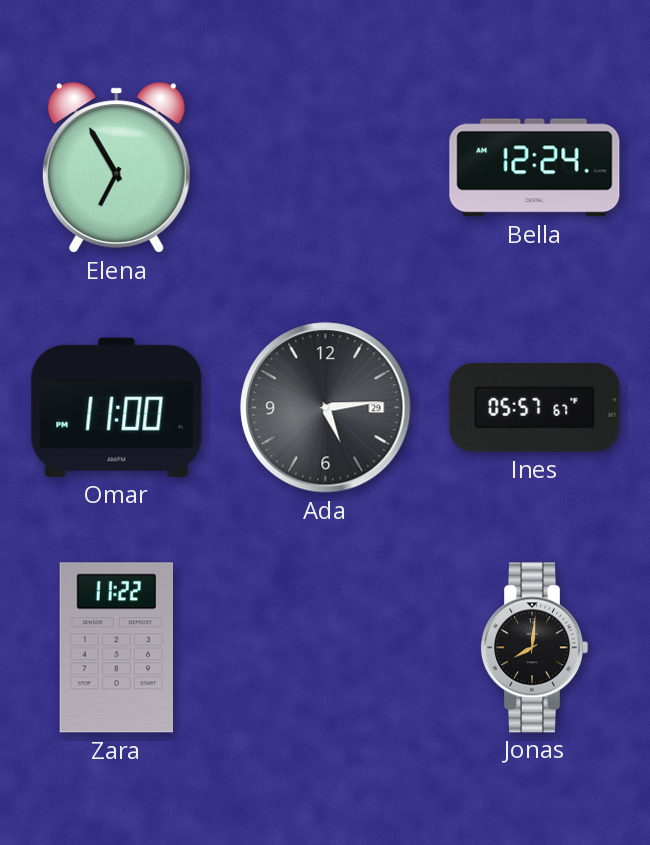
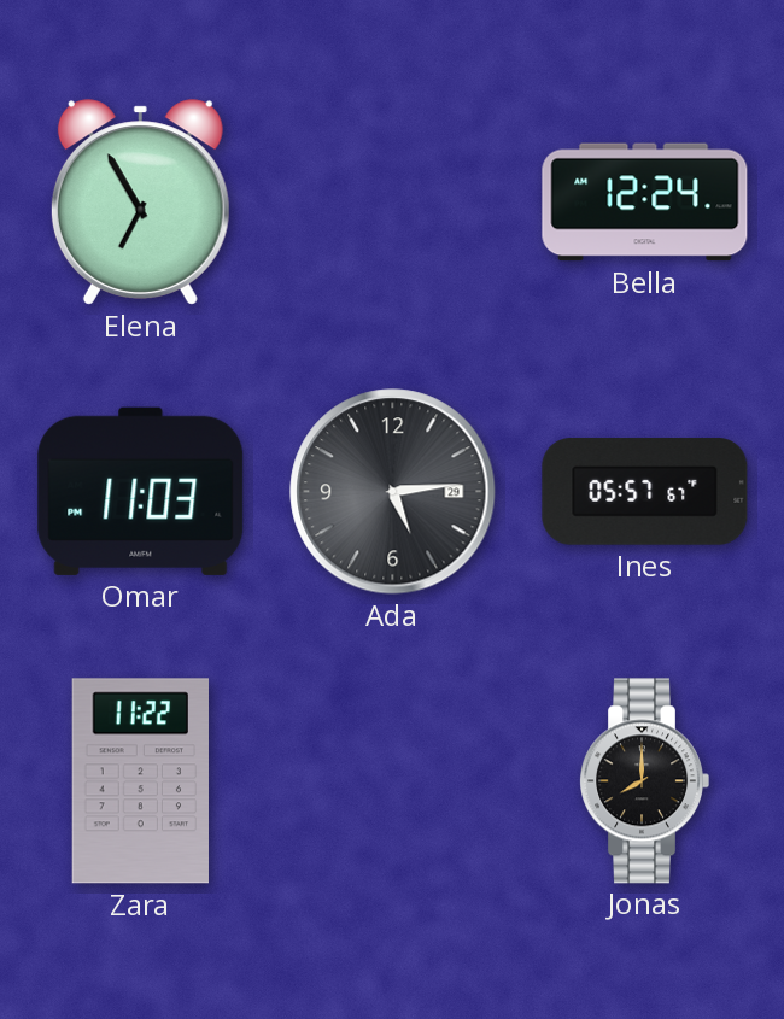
Omar: 11:00 -> 11:03 (141, 491)
Jonas: 8:01 -> 8:00 (644, 781)
